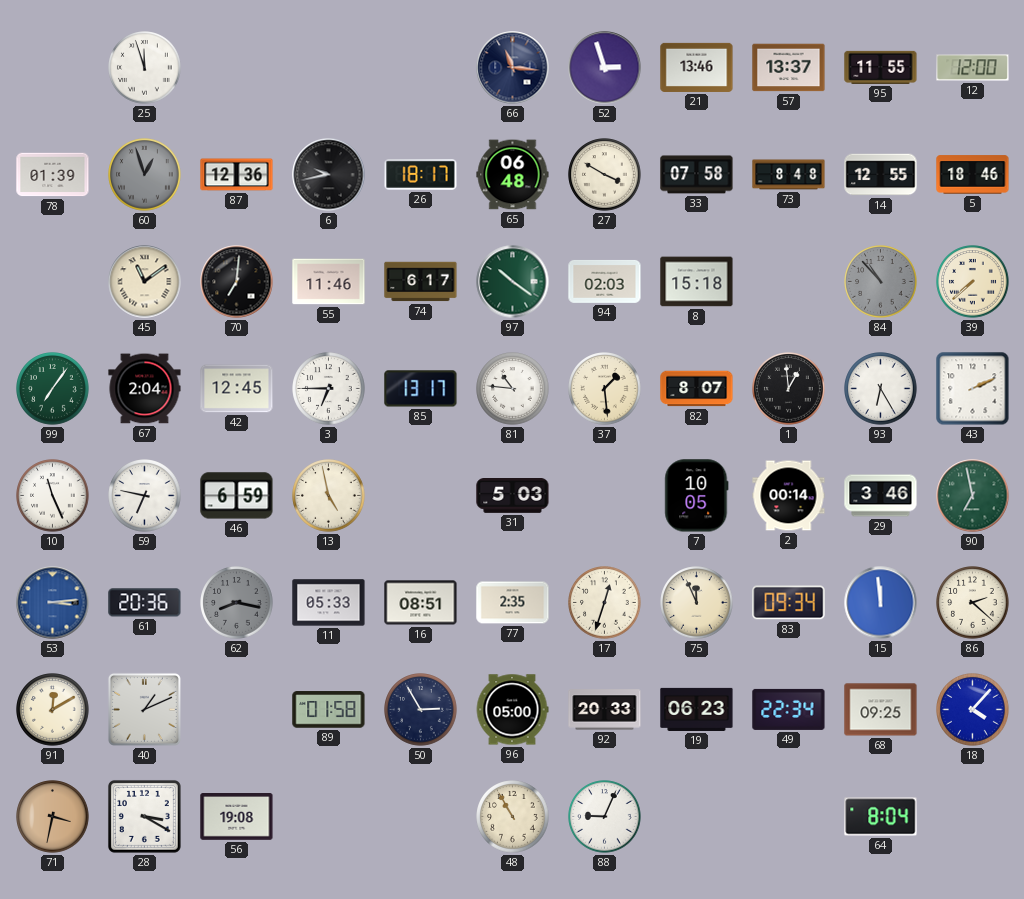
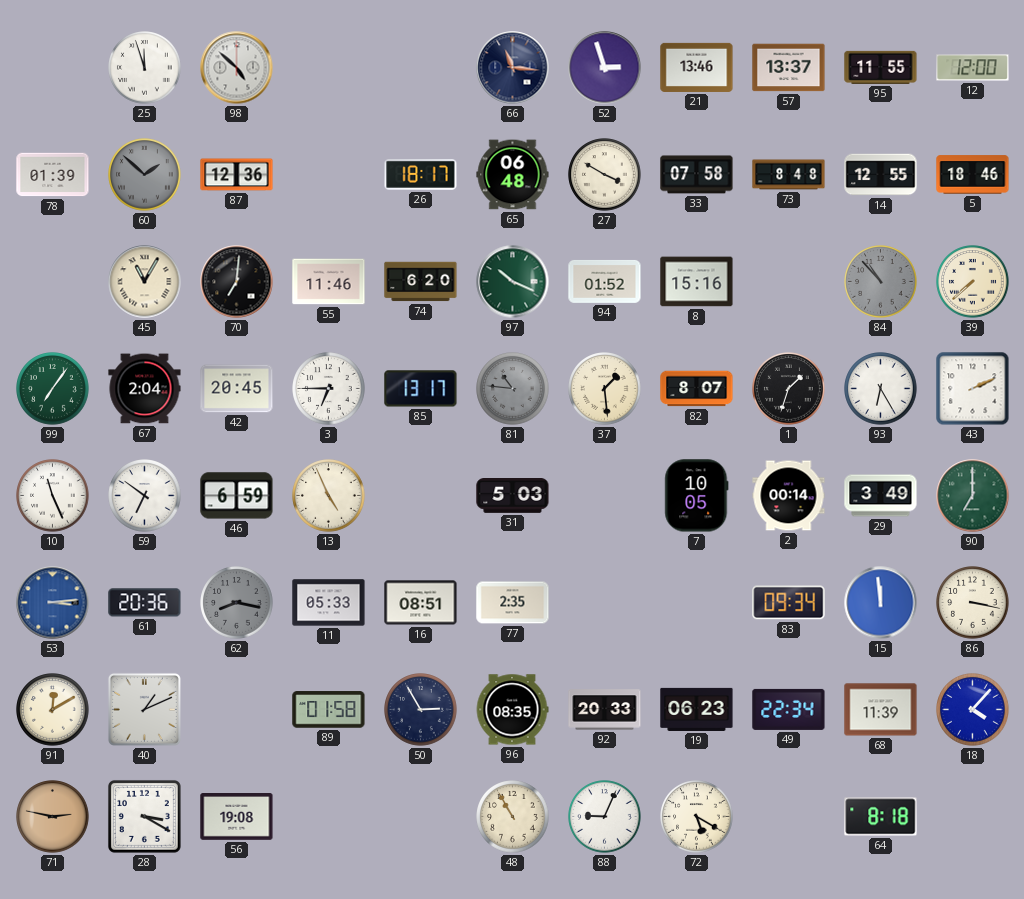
98: none -> 4:52 (237, 68)
60: 12:57 -> 1:52 (145, 175)
6: 9:43 -> none (329, 175)
45: 11:09 -> 11:05 (145, 282)
74: 6:17 -> 6:20 (421, 282)
97: 10:21 -> 10:19 (513, 282)
94: 02:03 -> 01:52 (605, 281)
8: 15:18 -> 15:16 (697, 282)
42: 12:45 -> 20:45 (237, 389)
81 dial: white -> grey (513, 389)
1: 12:59 -> 1:33 (789, 389)
59: 6:47 -> 6:51 (145, 496)
13: 4:58 -> 4:56 (329, 496)
29: 3:46 -> 3:49 (881, 496)
90: 6:58 -> 7:00 (973, 496)
17: 12:33 -> none (605, 603)
75: 11:56 -> none (697, 603)
86: 2:22 -> 3:17 (973, 603)
96: 05:00 -> 08:35 (512, 710)
68: 09:25 -> 11:39 (881, 710)
71: 3:32 -> 2:47 (53, 817)
72: none -> 5:20 (697, 817)
64: 8:04 -> 8:18 (881, 817)
